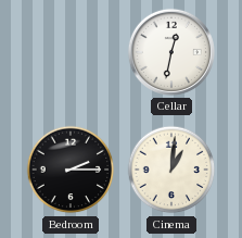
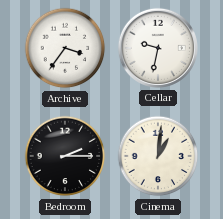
Archive: none -> 3:36 (65, 48)
Cellar: 12:32 -> 9:32 (158, 48)
